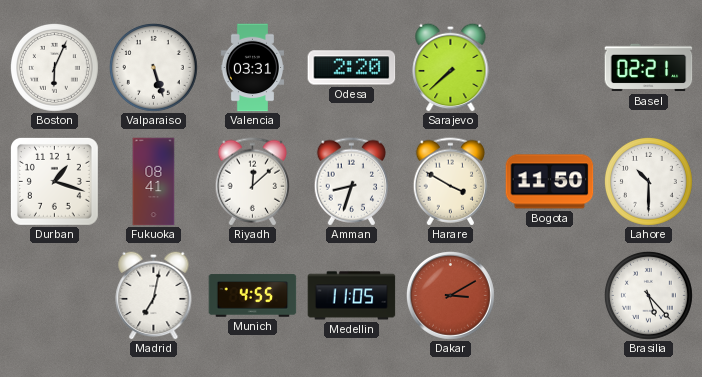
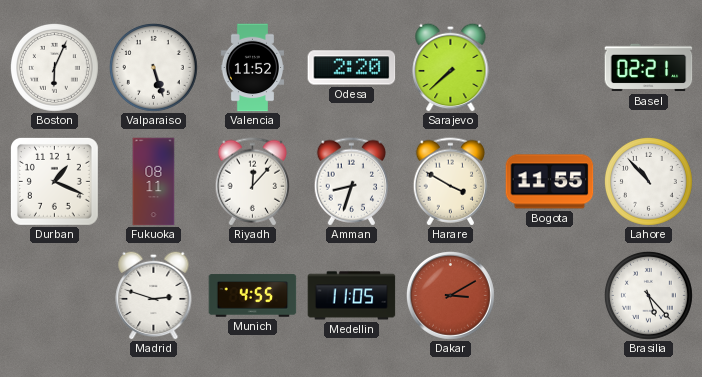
Valencia: 03:31 -> 11:52 (252, 68)
Durban: 1:18 -> 1:19 (54, 181)
Fukuoka: 08:41 -> 08:11 (154, 182)
Riyadh: 12:08 -> 12:07 (252, 182)
Bogota: 11:50 -> 11:55 (550, 182)
Lahore: 10:30 -> 10:53 (648, 181)
Madrid: 7:02 -> 2:48 (154, 295)
